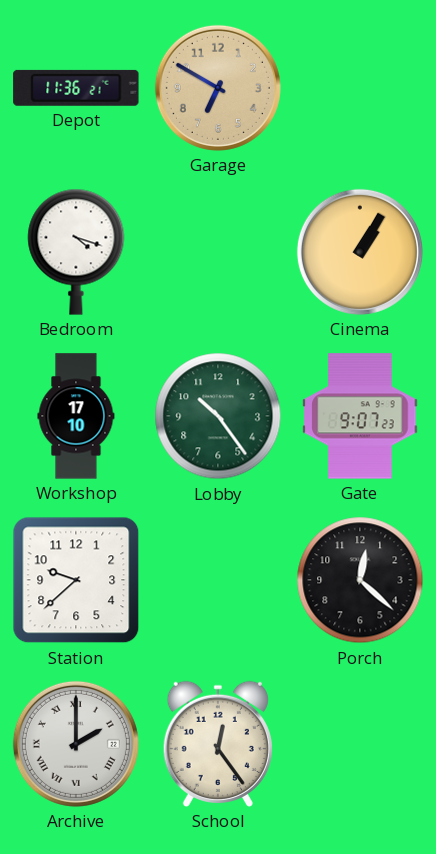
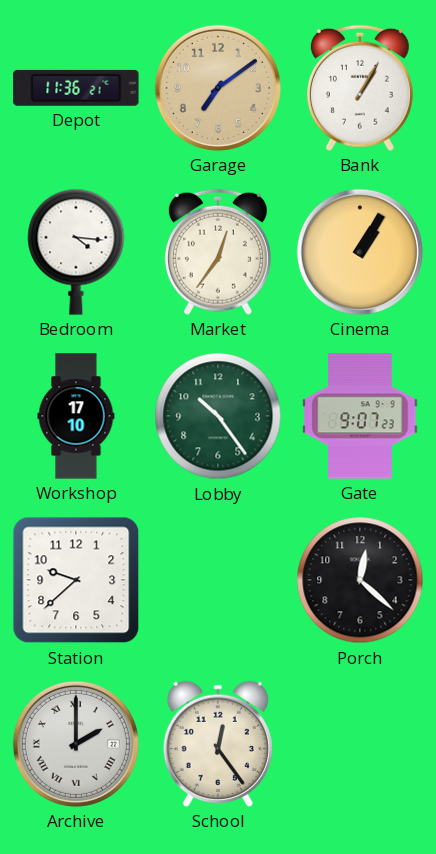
Garage: 6:50 -> 7:09 (218, 88)
Bank: none -> 1:05 (360, 88)
Bedroom: 4:18 -> 4:16 (76, 252)
Market: none -> 12:36 (218, 252)
